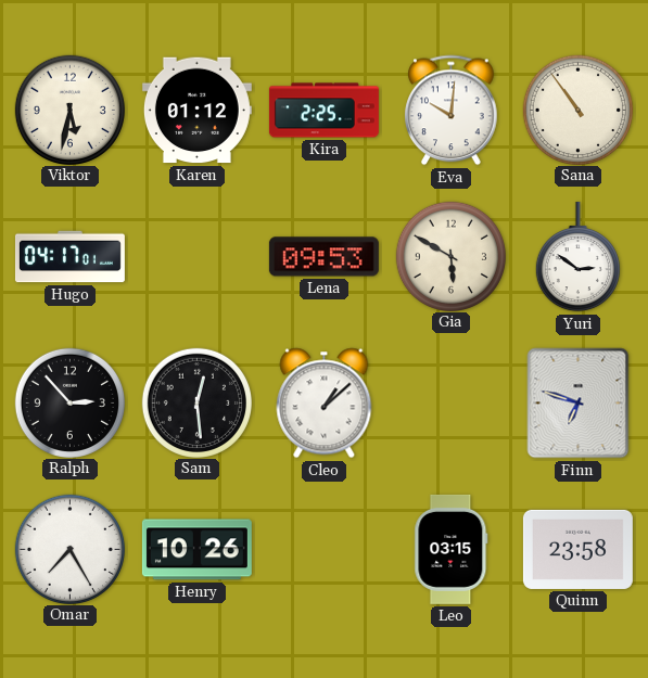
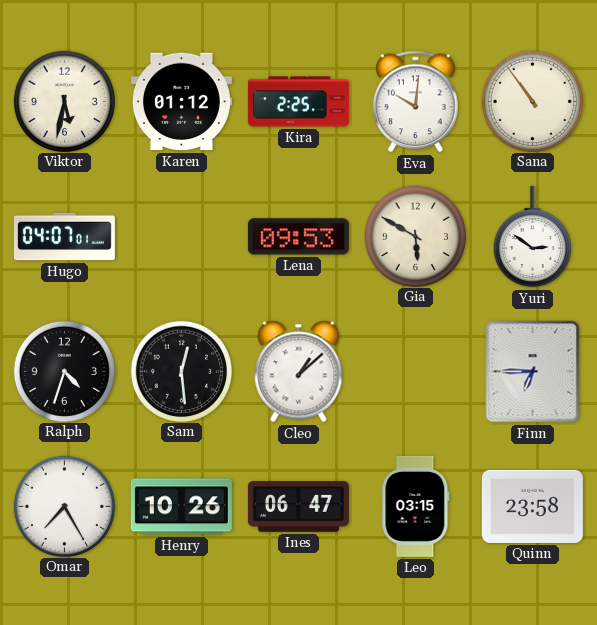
Hugo: 04:17 -> 04:07 (64, 237)
Ralph: 2:53 -> 4:33 (64, 371)
Finn: 6:48 -> 6:45 (533, 372)
Ines: none -> 06:47 (298, 507)
